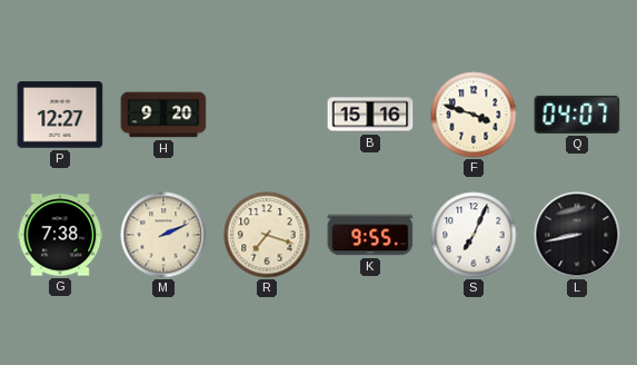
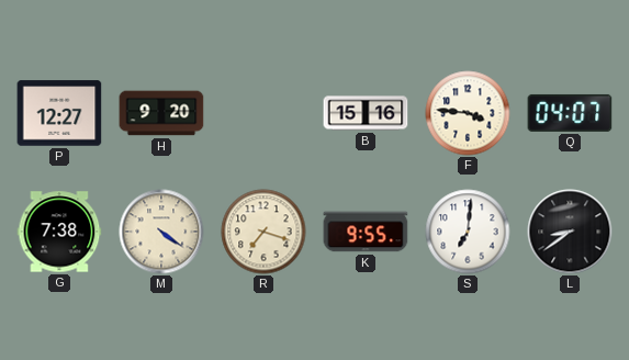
F: 3:48 -> 3:46 (468, 113)
M: 2:11 -> 4:21 (161, 232)
S: 7:04 -> 7:01 (468, 232)
L: 8:43 -> 8:39 (570, 232)
